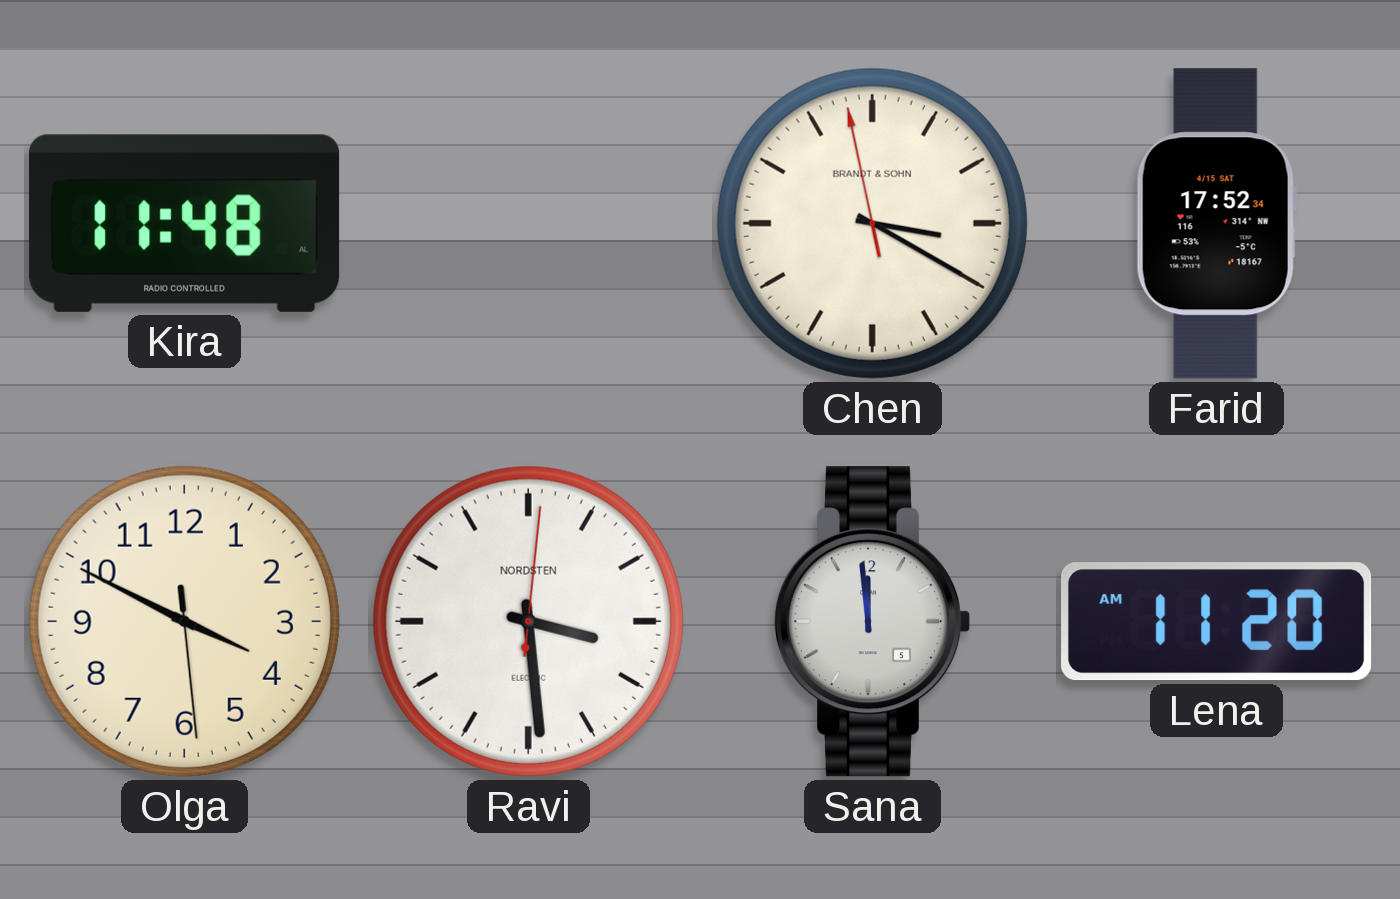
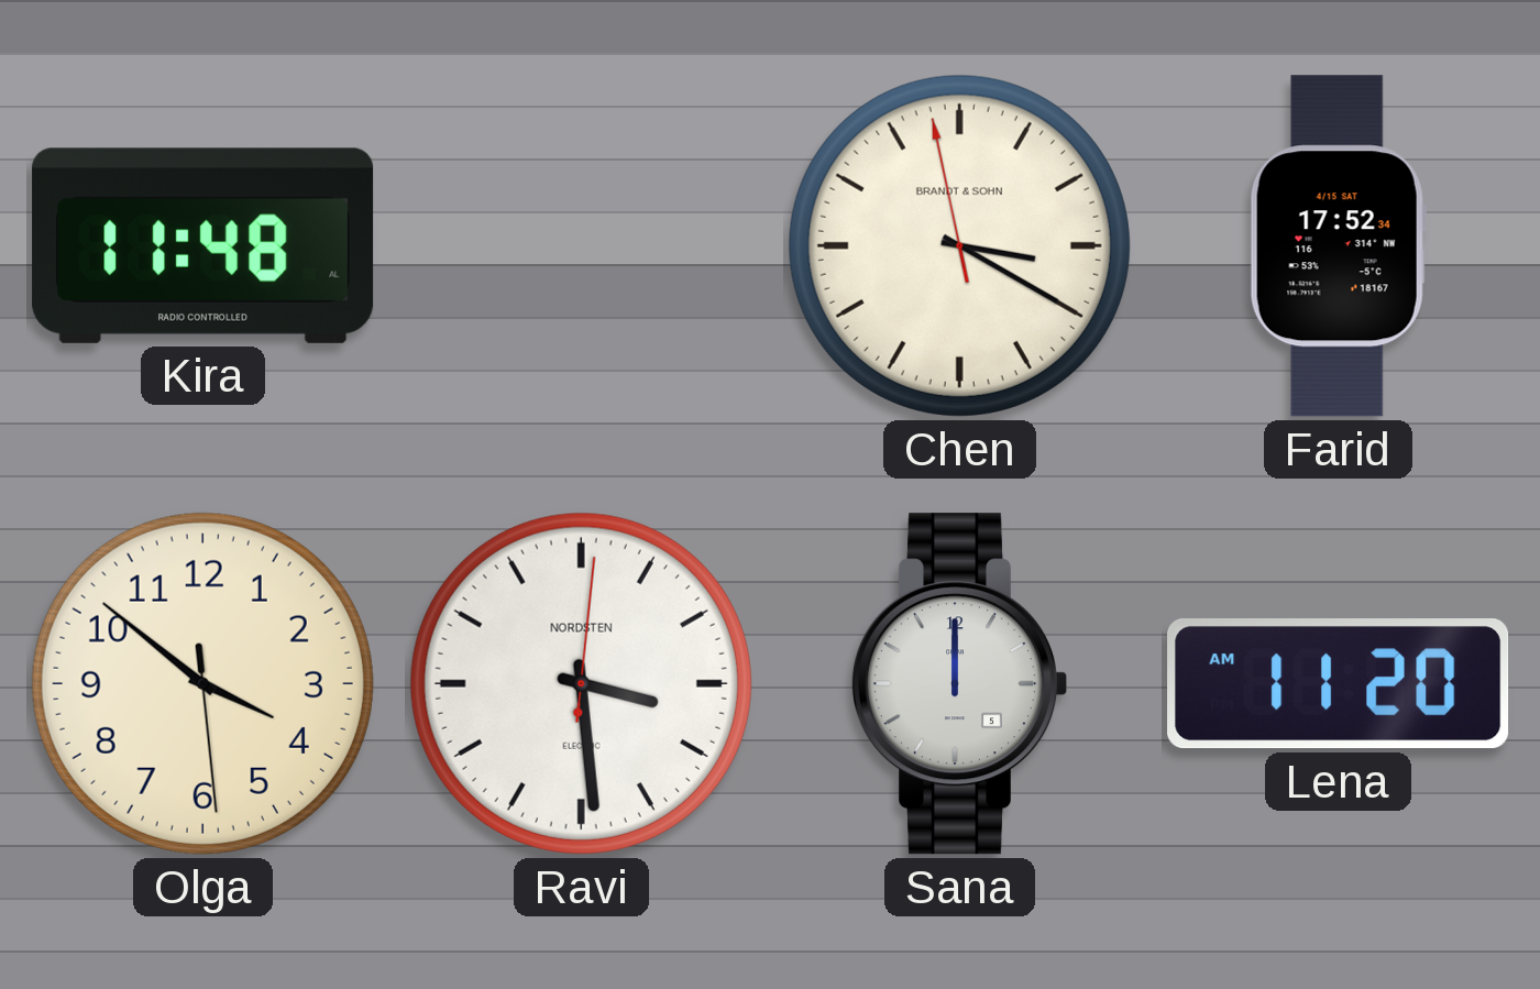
Olga: 3:49 -> 3:51 (202, 683)
Sana: 11:59 -> 12:00 (959, 684)
